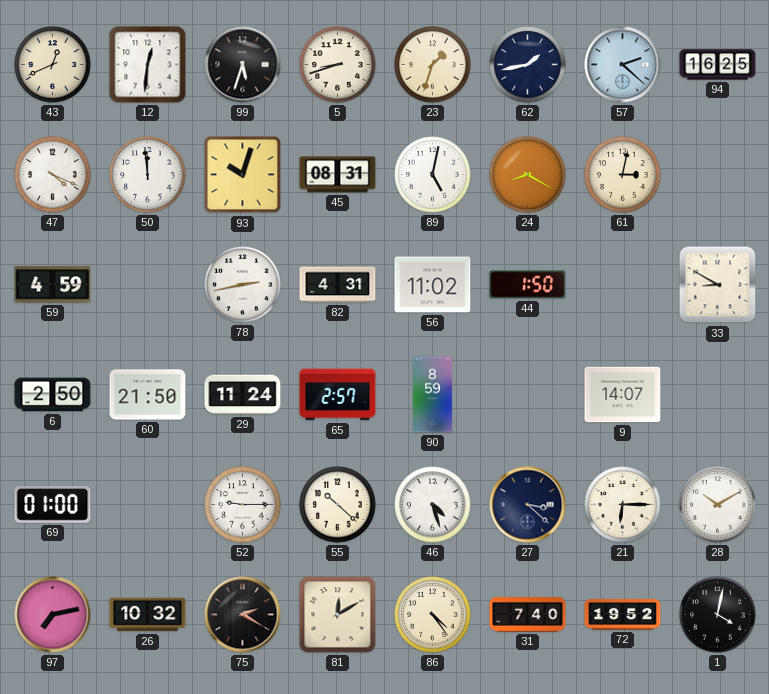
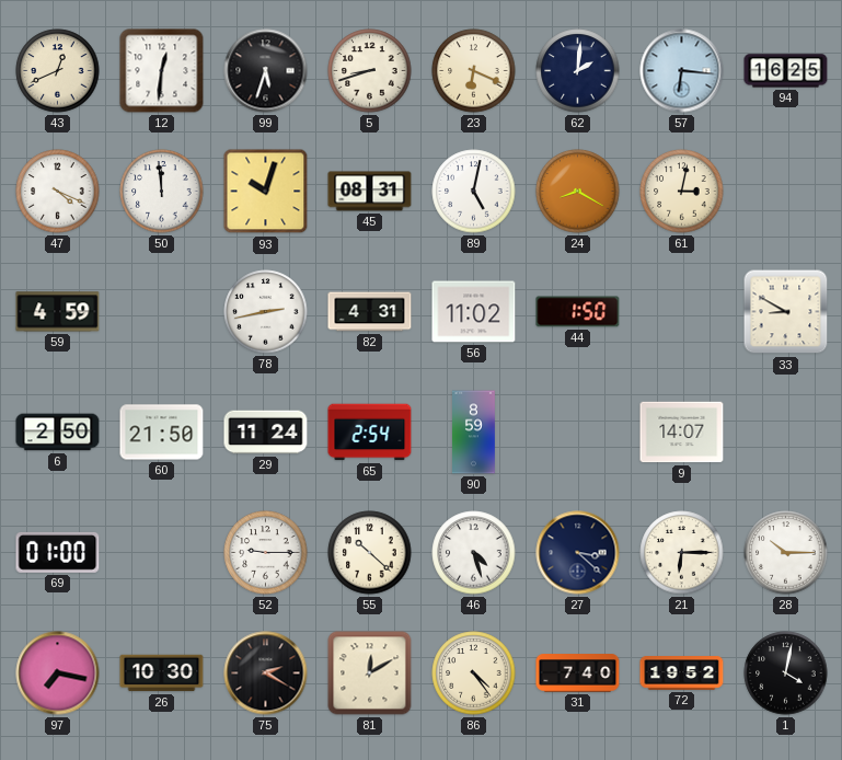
23: 1:33 -> 6:19 (474, 71)
62: 1:43 -> 2:01 (578, 71)
57: 2:22 -> 6:16 (682, 71)
65: 2:57 -> 2:54 (370, 433)
28: 10:10 -> 10:15 (786, 553)
97: 7:13 -> 7:17 (58, 673)
26: 10:32 -> 10:30 (162, 673)
